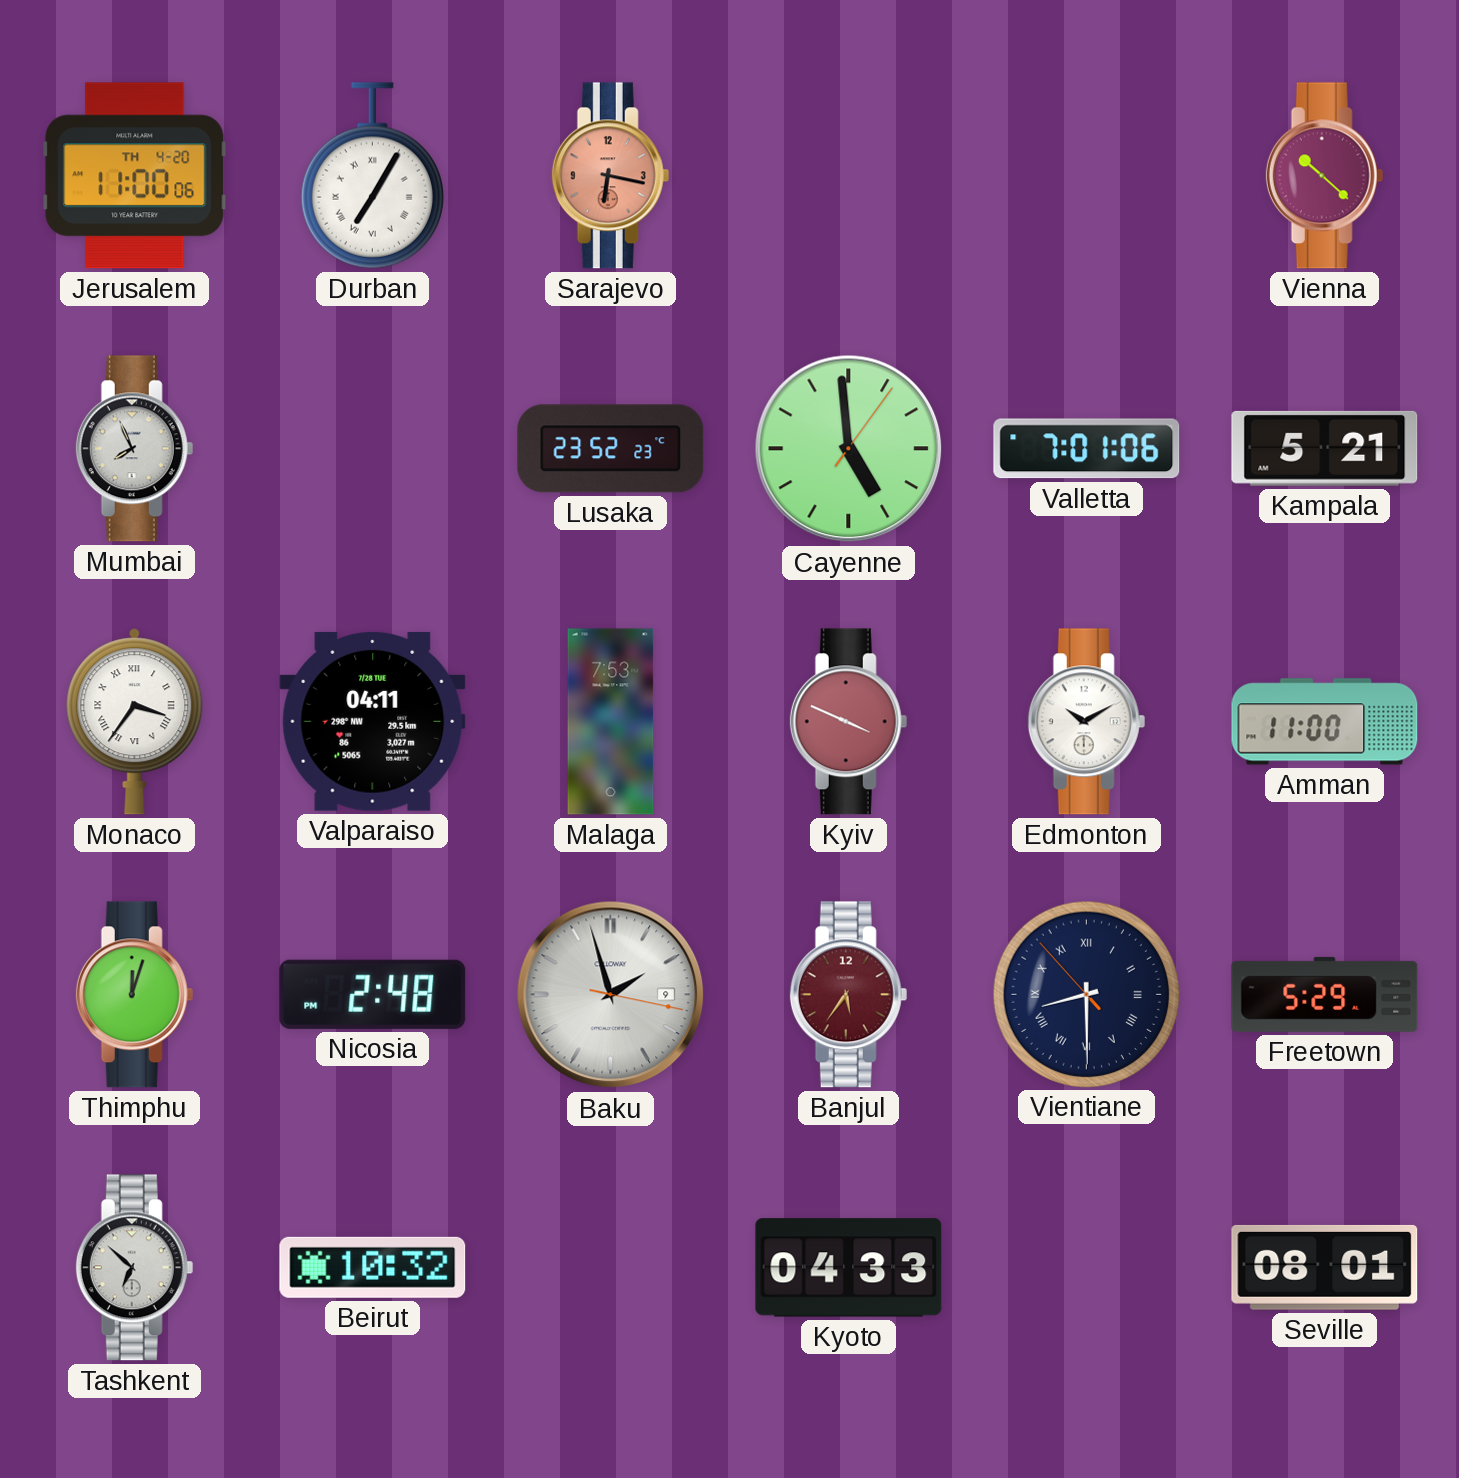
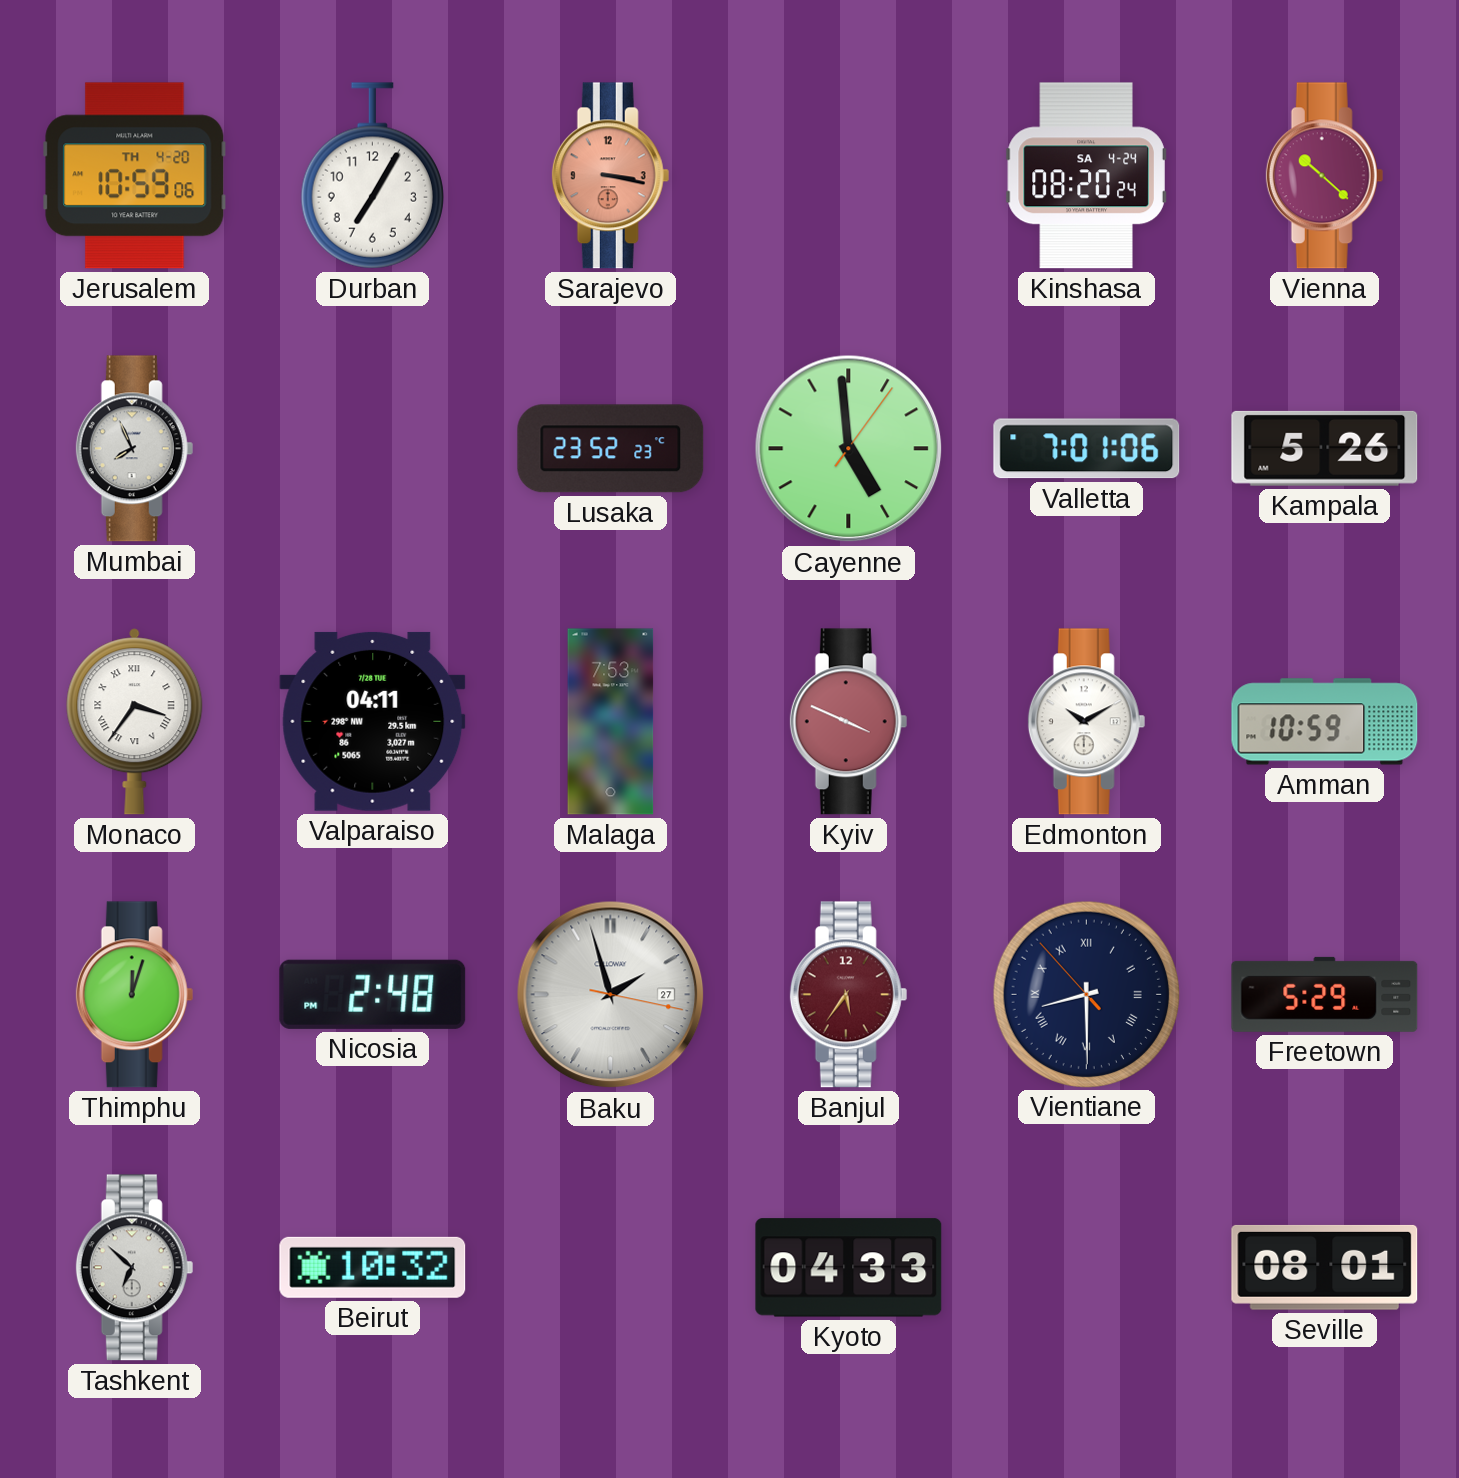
Jerusalem: 11:00 -> 10:59 (135, 176)
Durban numerals: Roman -> Arabic (372, 176)
Sarajevo: 6:17 -> 3:17 (611, 176)
Kinshasa: none -> 08:20 (1086, 176)
Kampala: 5:21 -> 5:26 (1325, 448)
Amman: 11:00 -> 10:59 (1325, 722)
Baku date: 9 -> 27 (611, 995)
